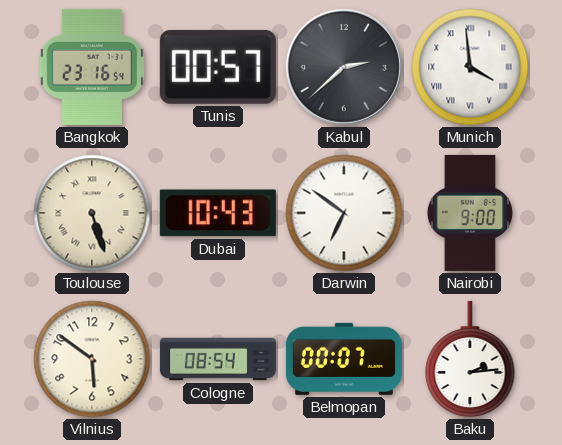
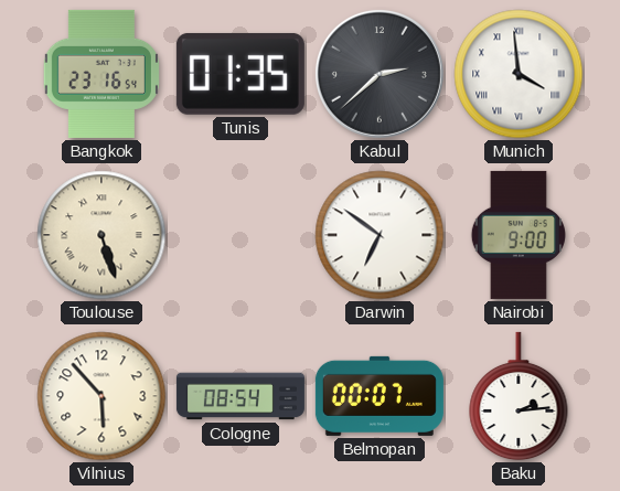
Tunis: 00:57 -> 01:35 (240, 74)
Dubai: 10:43 -> none (218, 213)
Vilnius: 5:51 -> 5:53 (101, 396)
